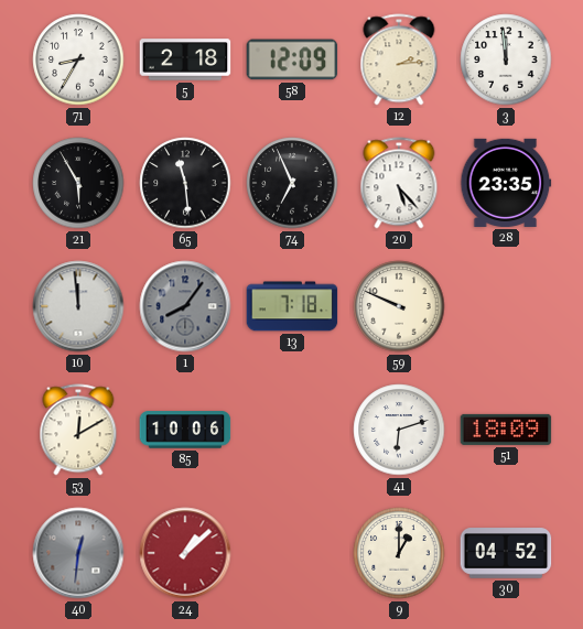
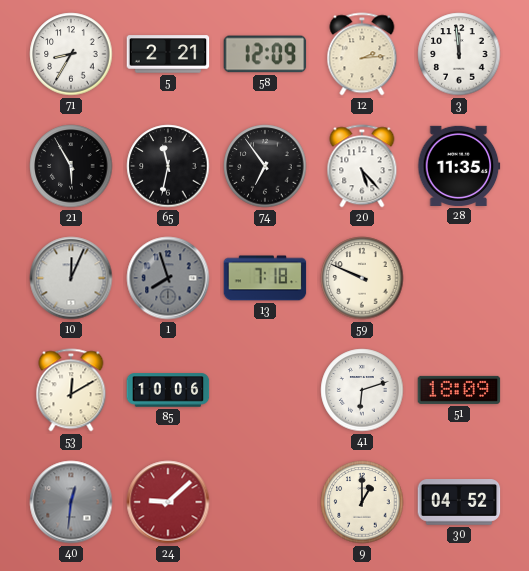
5: 2:18 -> 2:21 (168, 54)
65: 11:29 -> 11:32 (168, 166)
74: 6:56 -> 6:54 (265, 166)
28: 23:35 -> 11:35 (459, 166)
10: 11:59 -> 12:04 (71, 278)
1: 8:06 -> 7:57 (168, 278)
24: 1:08 -> 9:08 (168, 502)
